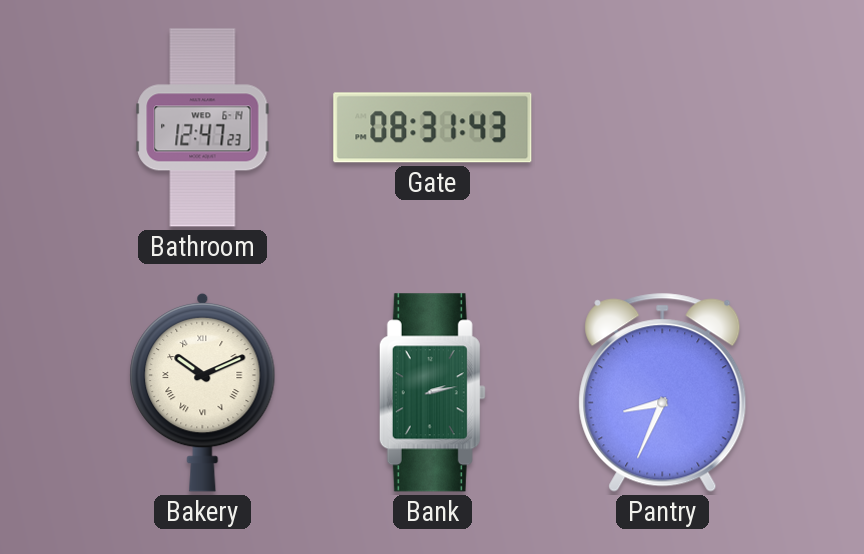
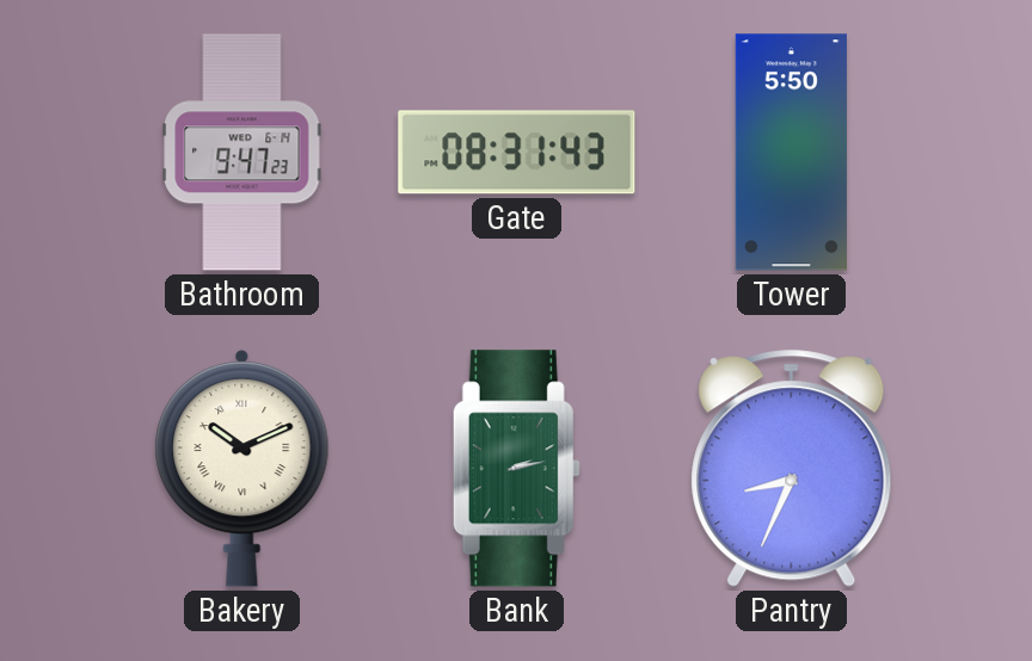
Bathroom: 12:47 -> 9:47 (242, 153)
Tower: none -> 5:50 (791, 153)
